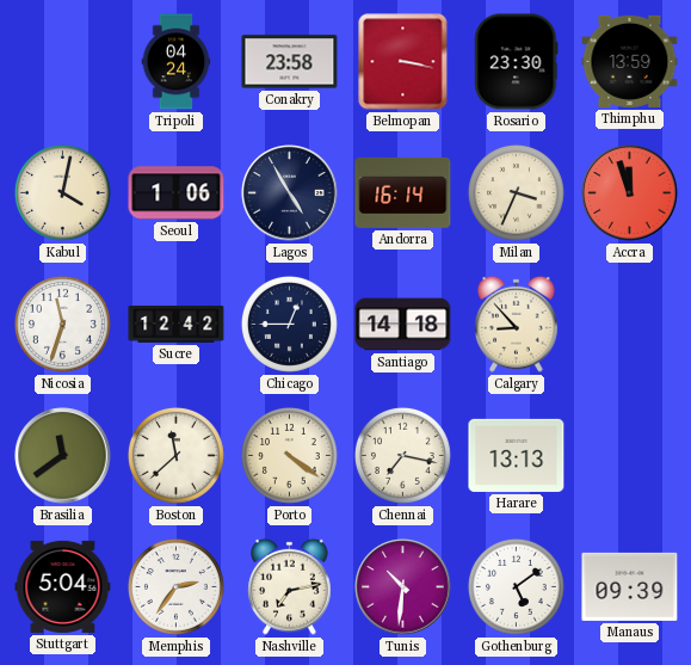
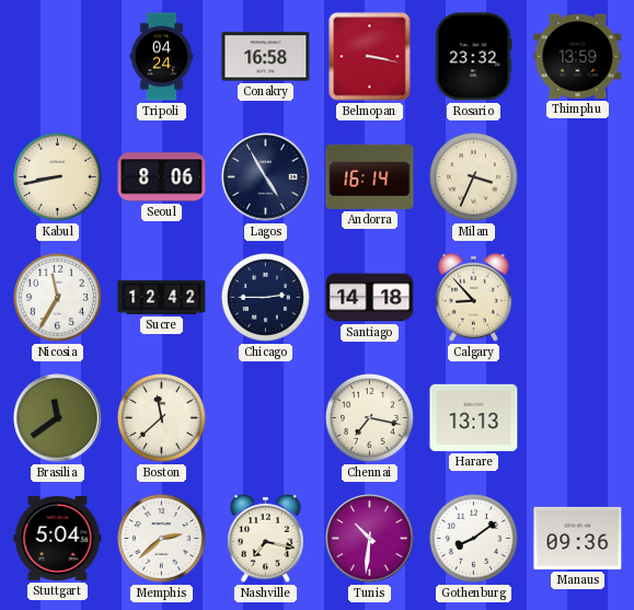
Conakry: 23:58 -> 16:58 (266, 57)
Rosario: 23:30 -> 23:32 (473, 57)
Kabul: 4:02 -> 8:43 (57, 176)
Seoul: 1:06 -> 8:06 (162, 177)
Accra: 11:57 -> none (630, 193)
Nicosia: 11:33 -> 11:35 (57, 297)
Chicago: 12:45 -> 2:45 (265, 297)
Porto: 4:21 -> none (289, 455)
Memphis: 2:36 -> 2:38 (161, 538)
Nashville: 7:13 -> 7:17 (266, 538)
Gothenburg: 5:09 -> 8:09 (473, 538)
Manaus: 09:39 -> 09:36 (578, 538)
